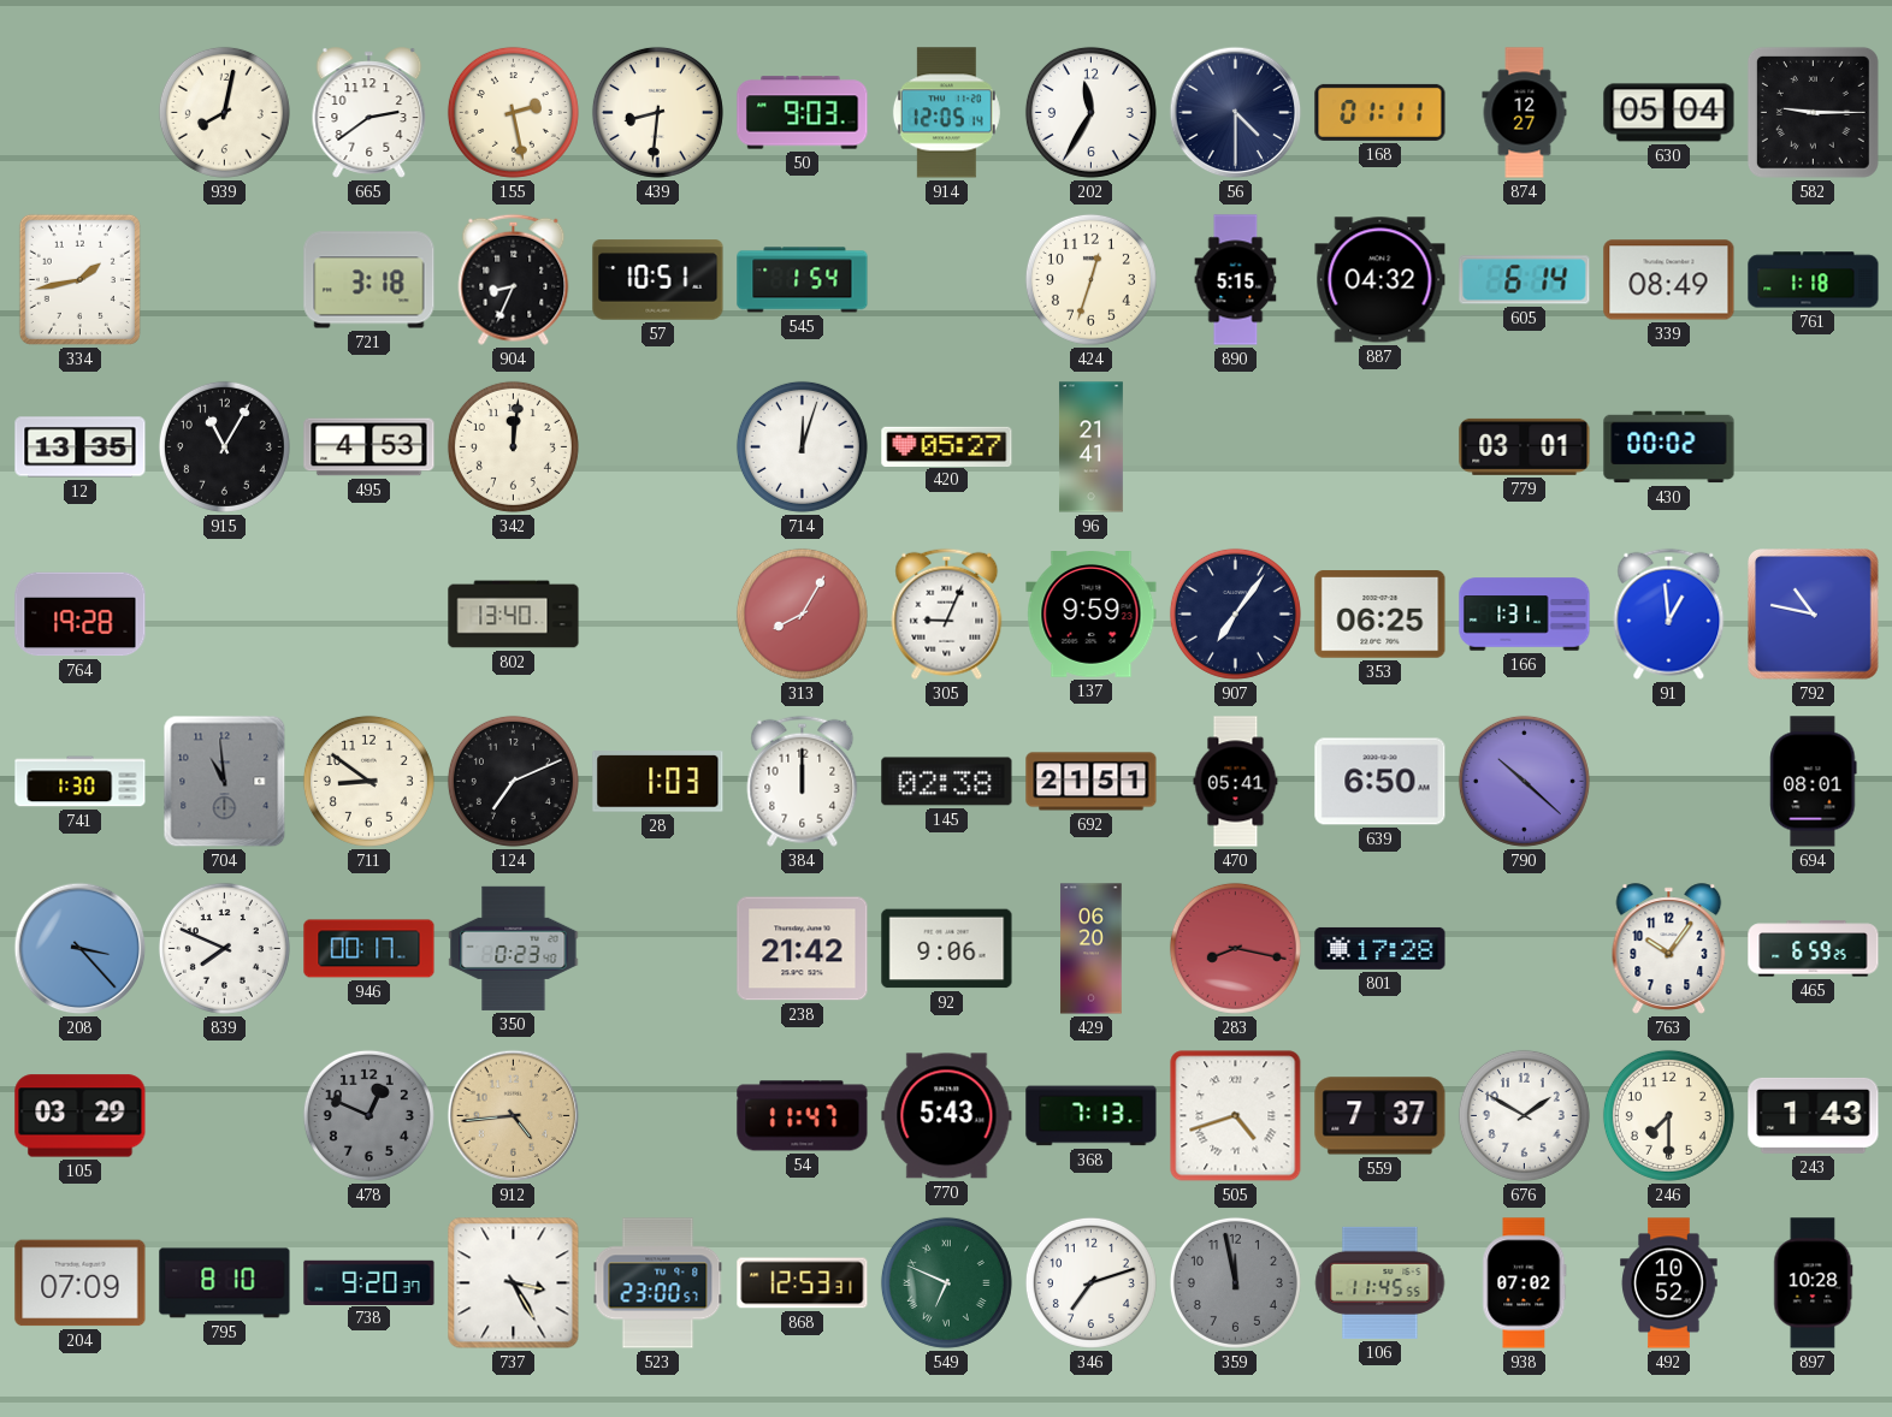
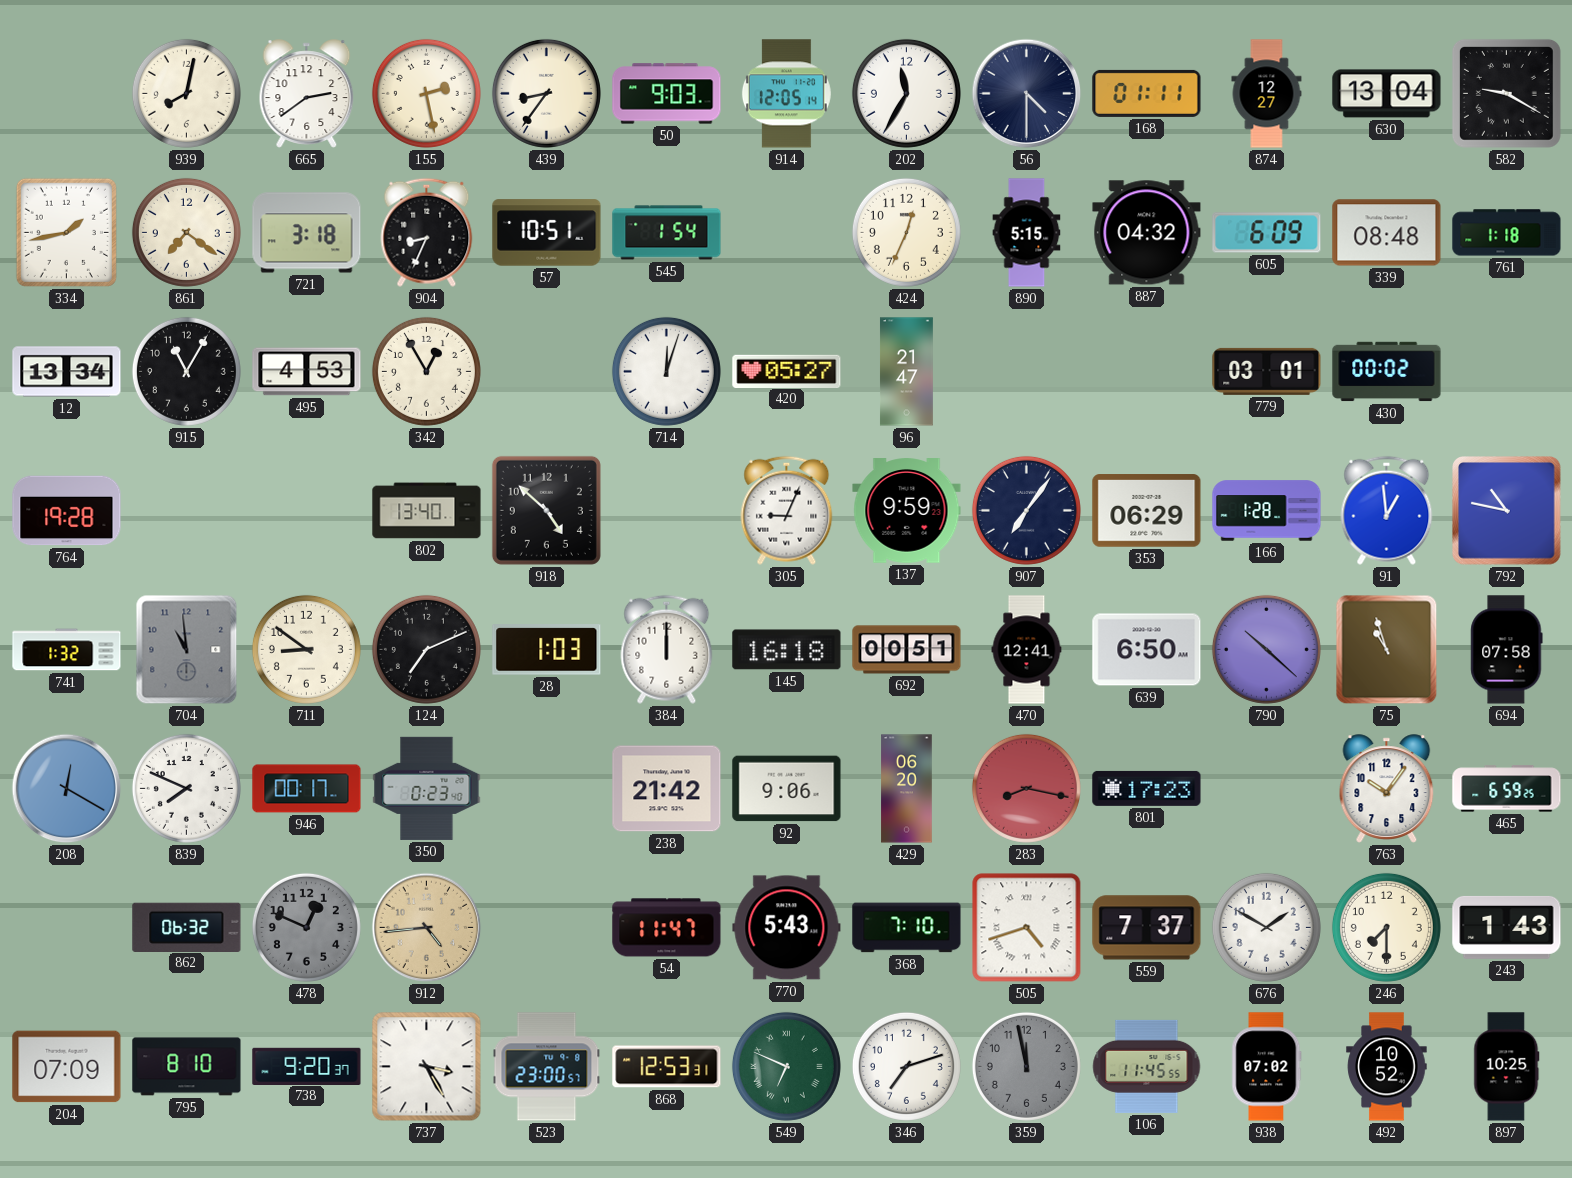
439: 8:31 -> 8:36 (546, 93)
630: 05:04 -> 13:04 (1387, 94)
582: 9:15 -> 9:20 (1506, 93)
861: none -> 7:21 (186, 232)
424: 12:33 -> 12:34 (906, 232)
605: 6:14 -> 6:09 (1267, 233)
339: 08:49 -> 08:48 (1387, 233)
12: 13:35 -> 13:34 (67, 372)
342: 12:01 -> 12:55 (426, 371)
96: 21:41 -> 21:47 (906, 372)
918: none -> 4:52 (546, 510)
313: 8:05 -> none (802, 613)
353: 06:25 -> 06:29 (1147, 511)
166: 1:31 -> 1:28 (1267, 511)
741: 1:30 -> 1:32 (67, 650)
145: 02:38 -> 16:18 (787, 650)
692: 21:51 -> 00:51 (907, 650)
470: 05:41 -> 12:41 (1027, 650)
75: none -> 10:57 (1387, 650)
694: 08:01 -> 07:58 (1507, 650)
208: 3:23 -> 12:20 (67, 789)
801: 17:28 -> 17:23 (1147, 788)
105: 03:29 -> none (81, 1116)
862: none -> 06:32 (187, 927)
368: 7:13 -> 7:10 (907, 928)
897: 10:28 -> 10:25 (1507, 1067)
